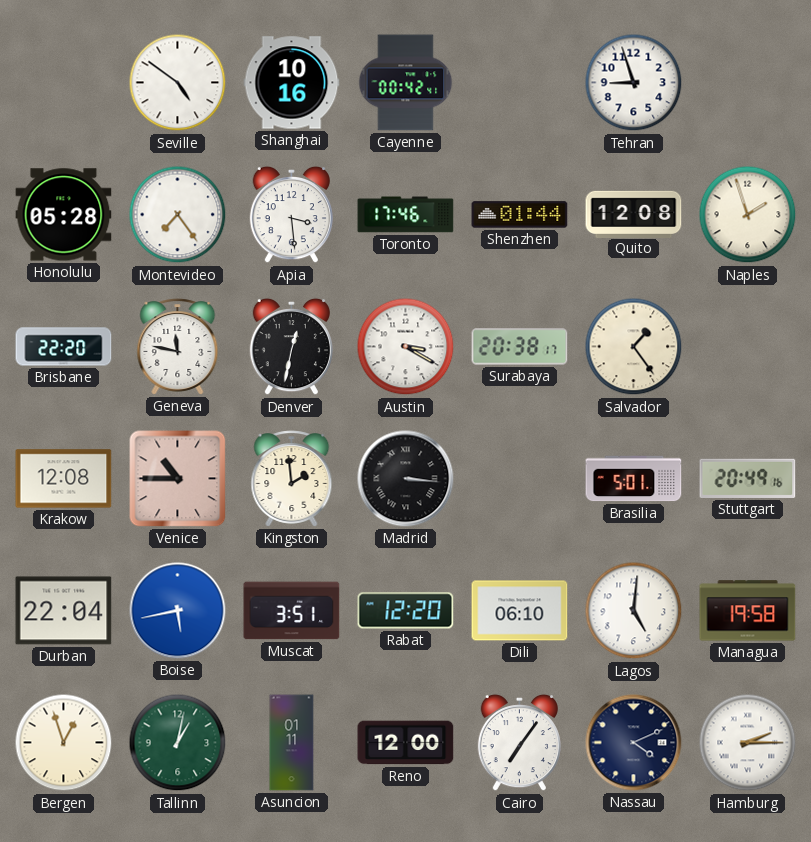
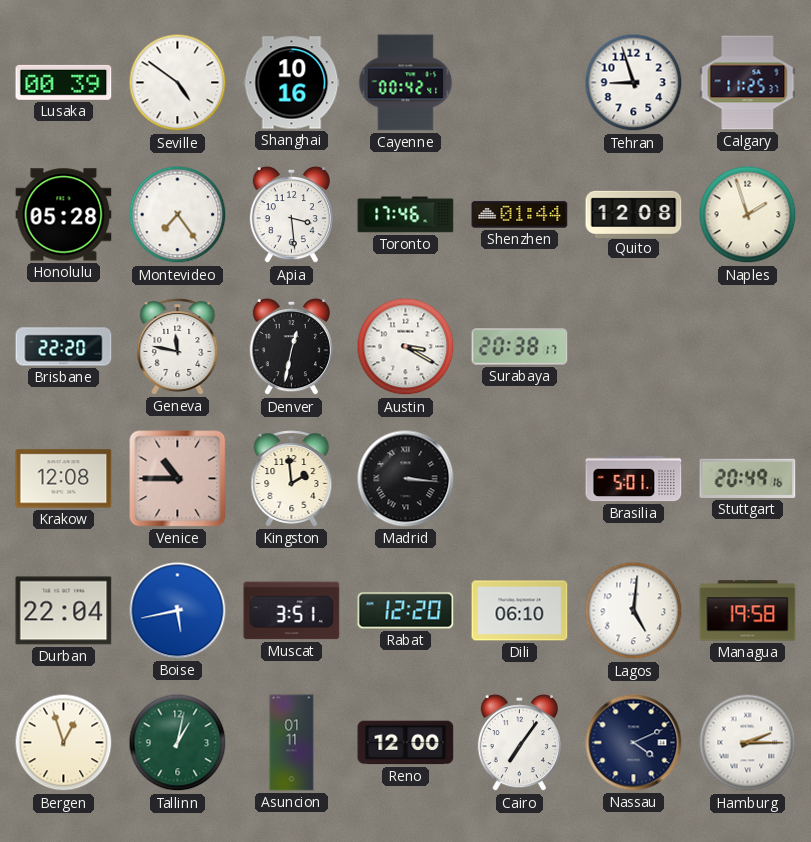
Lusaka: none -> 00:39 (64, 82)
Calgary: none -> 11:25 (748, 83)
Salvador: 1:24 -> none (634, 347)
